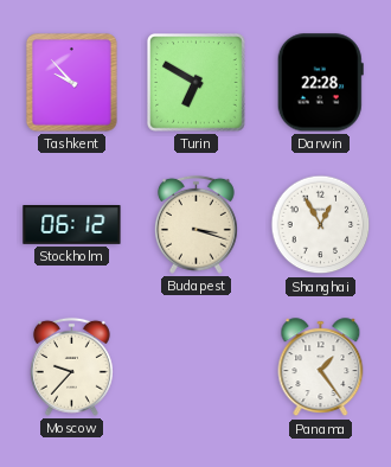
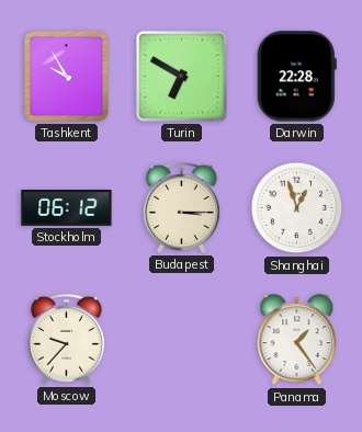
Tashkent: 9:53 -> 9:55 (66, 77)
Budapest: 3:18 -> 3:15 (181, 207)
Shanghai: 12:55 -> 12:57 (297, 208)
